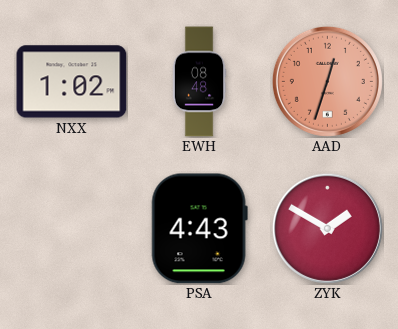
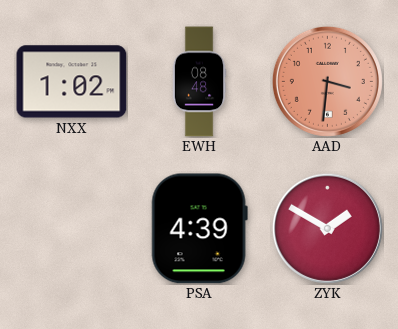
AAD: 12:33 -> 3:31 (327, 81)
PSA: 4:43 -> 4:39 (199, 229)
